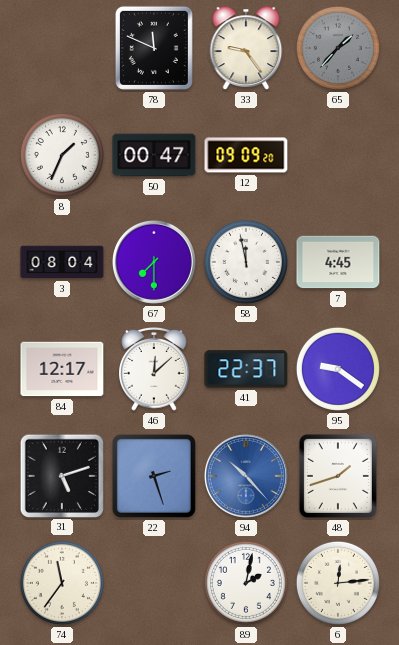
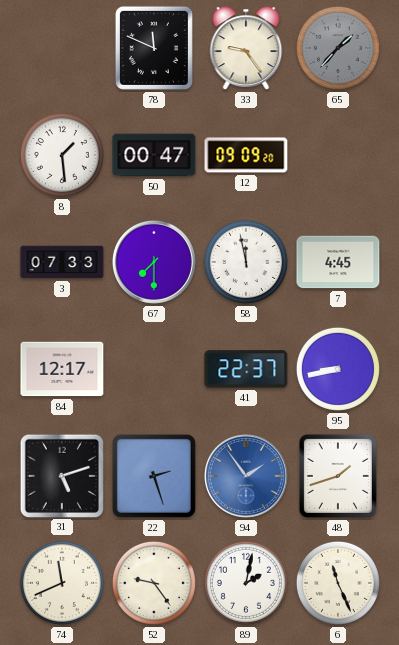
8: 1:34 -> 1:29 (62, 155)
3: 08:04 -> 07:33 (62, 262)
46: 12:08 -> none (154, 370)
95: 9:21 -> 8:43 (338, 369)
94: 10:23 -> 1:54 (246, 476)
74: 11:36 -> 11:41 (62, 583)
52: none -> 9:24 (154, 583)
6: 12:14 -> 11:26 (338, 583)
